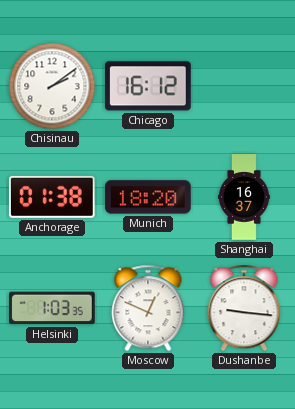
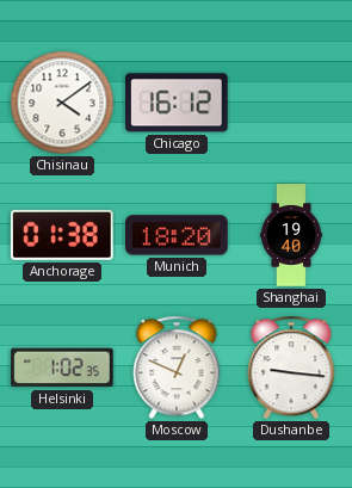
Chisinau: 2:09 -> 4:09 (62, 103)
Shanghai: 16:37 -> 19:40 (292, 235)
Helsinki: 1:03 -> 1:02 (63, 367)
